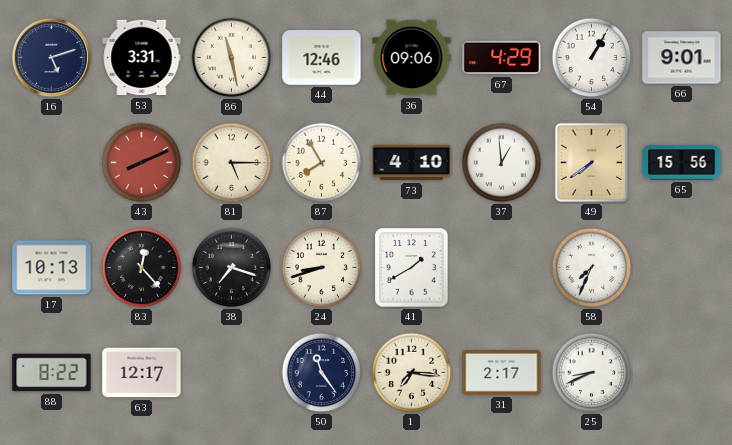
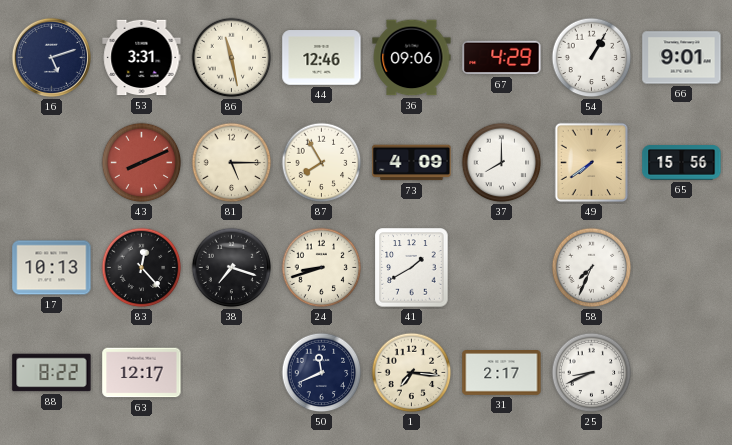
73: 4:10 -> 4:09 (412, 163)
37: 12:59 -> 8:00 (502, 163)
50: 11:24 -> 11:41 (322, 373)
